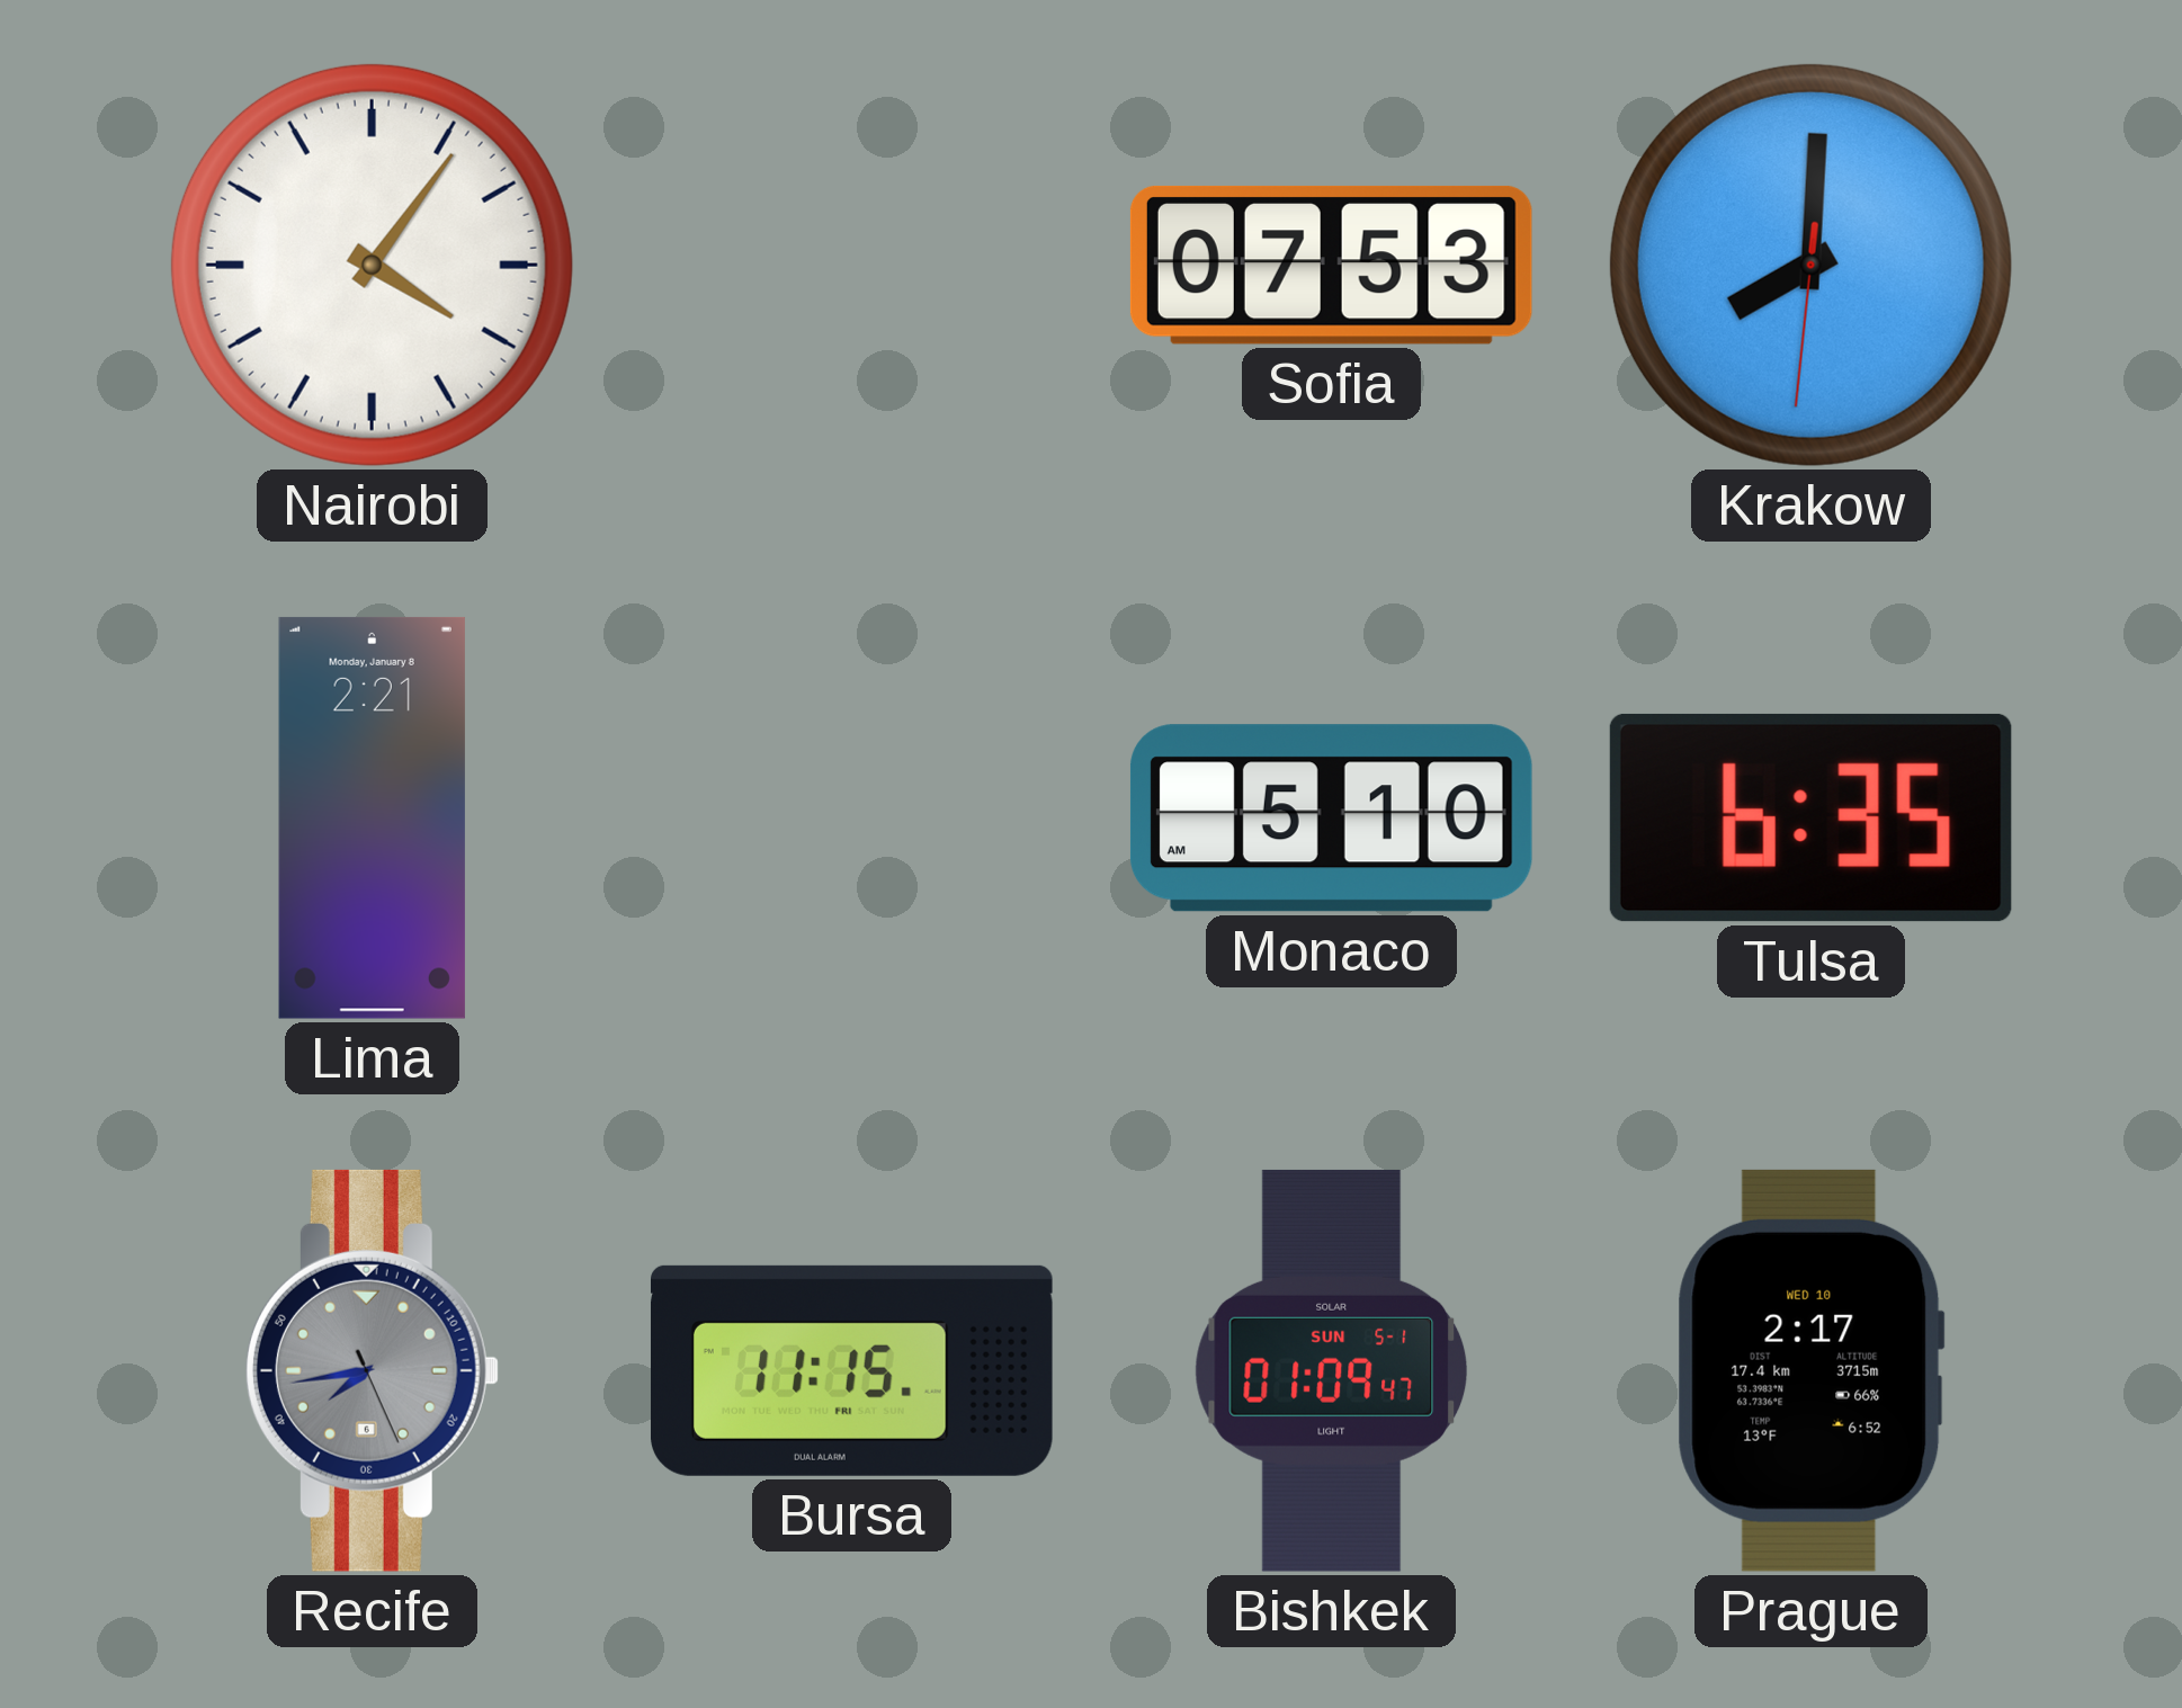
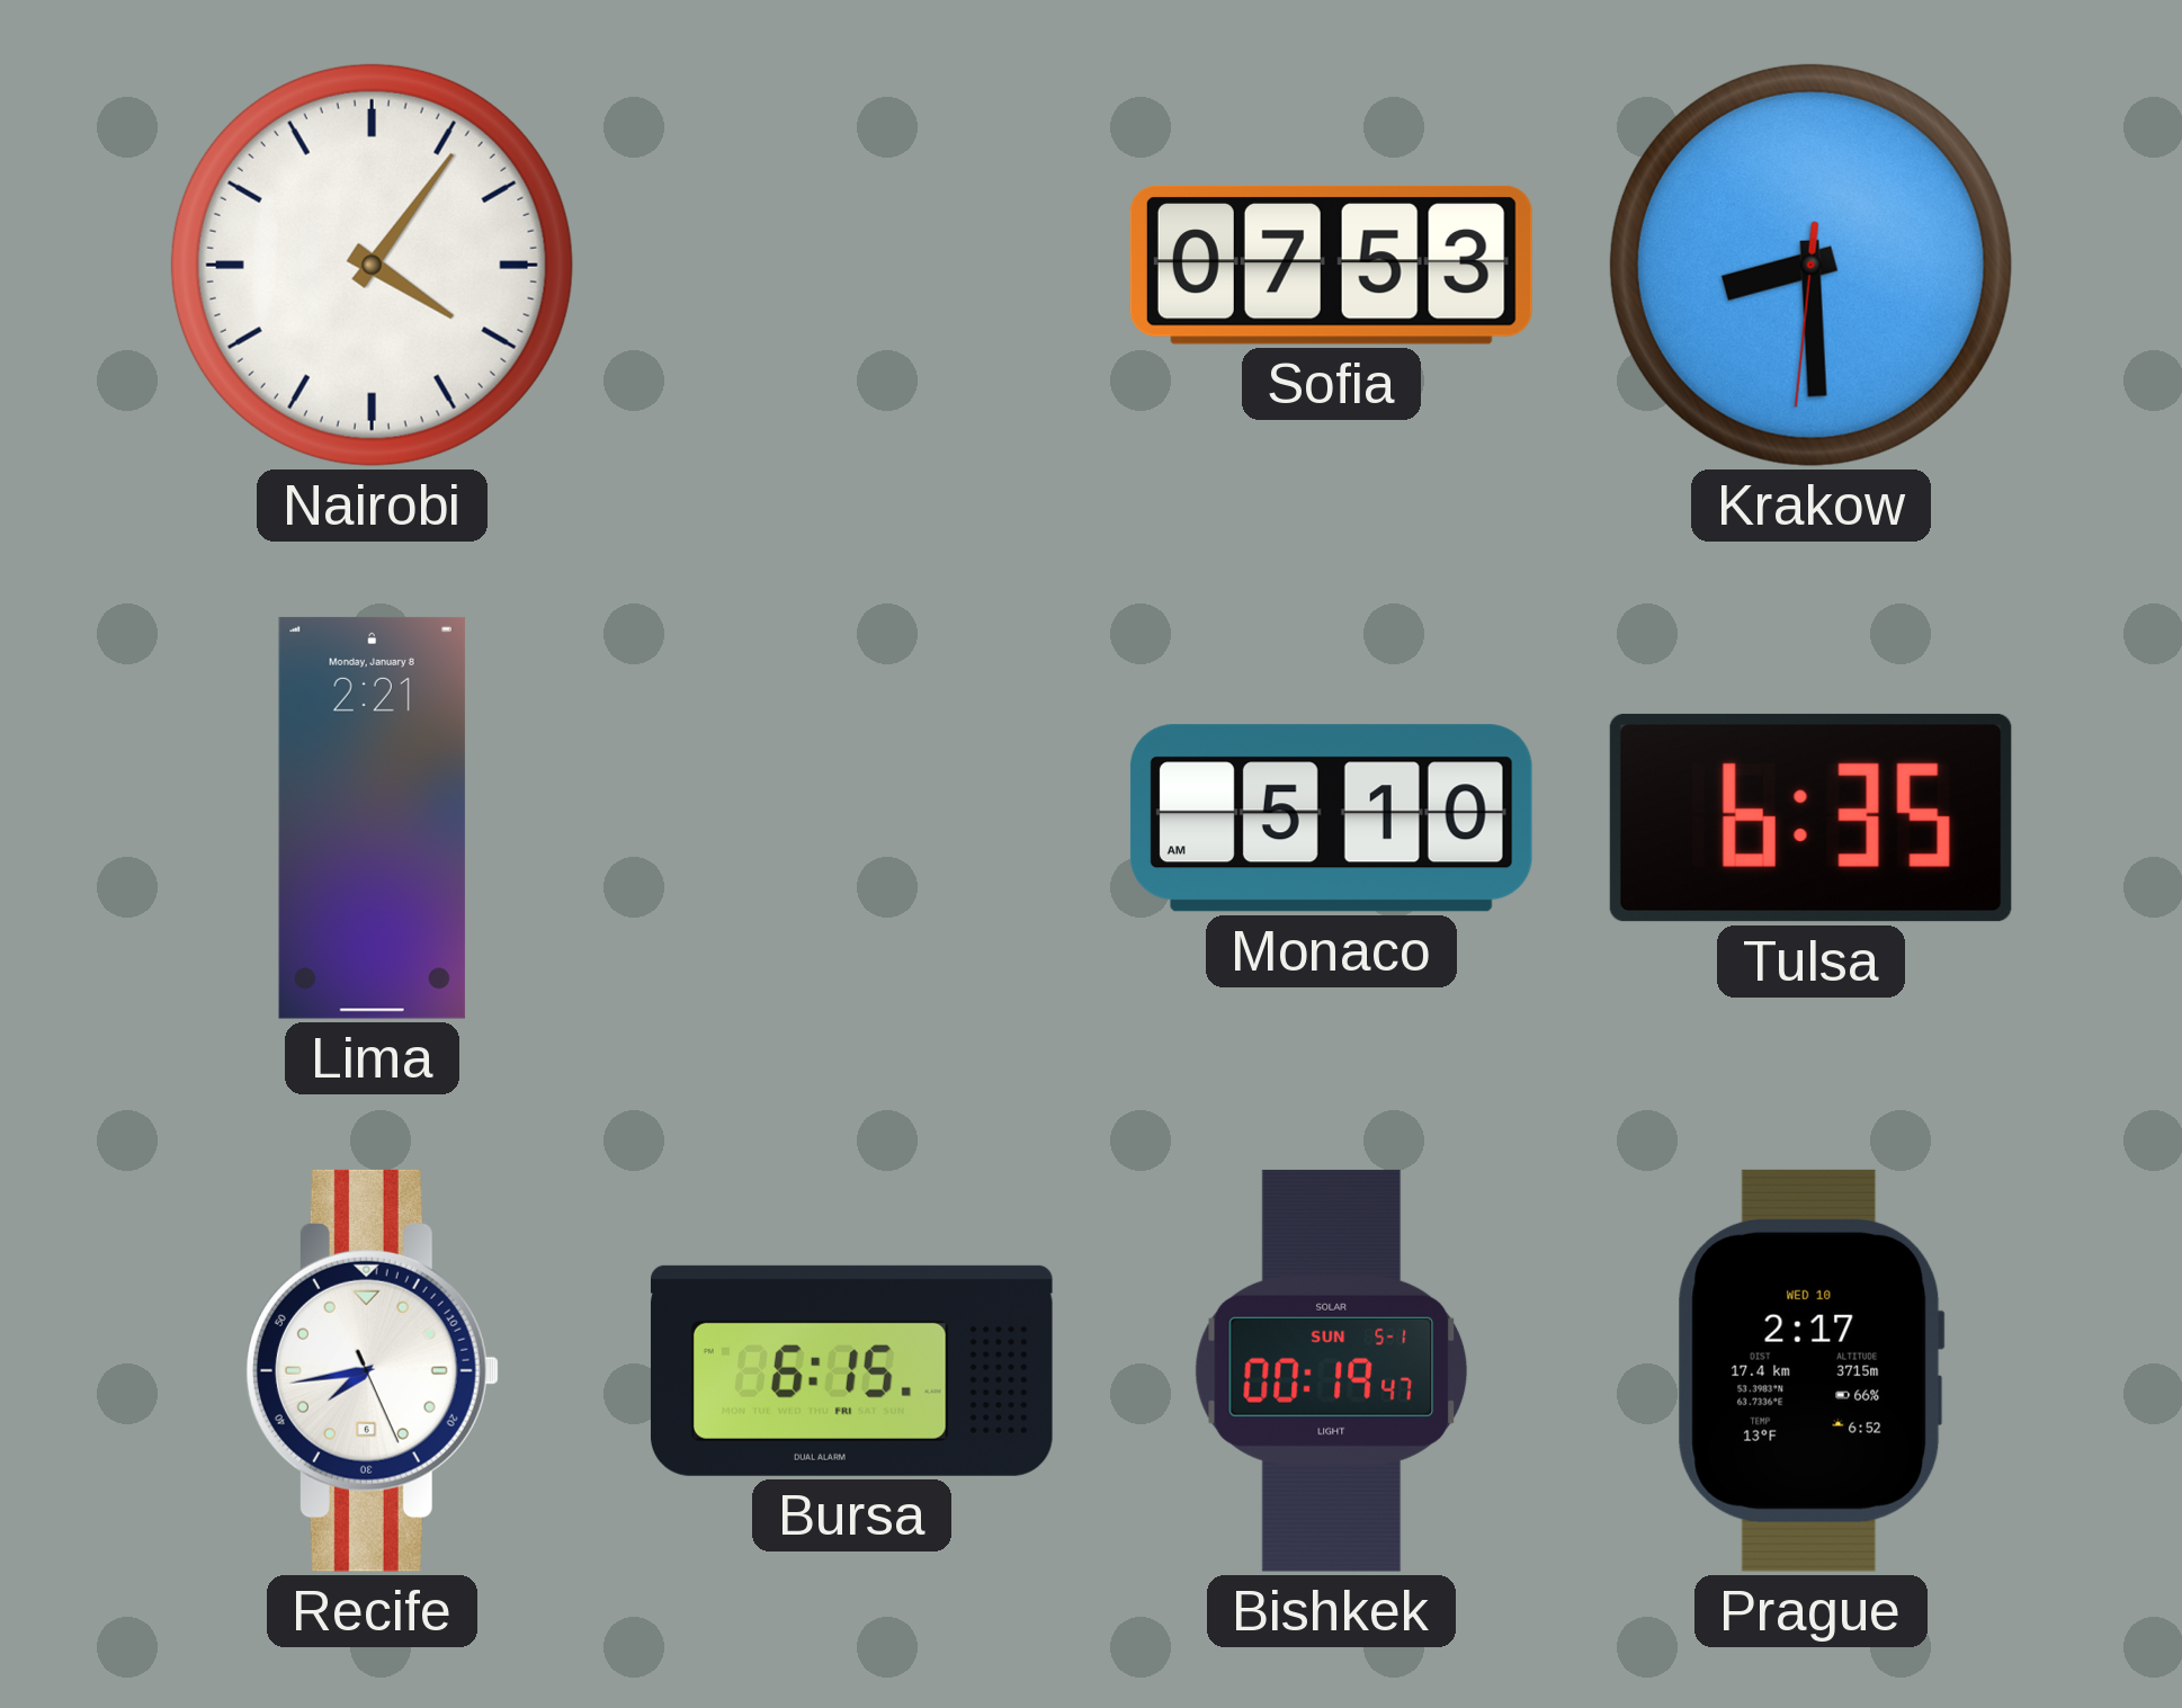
Krakow: 8:00 -> 8:29 (1810, 265)
Recife dial: grey -> white (372, 1370)
Bursa: 11:15 -> 6:15 (851, 1370)
Bishkek: 01:09 -> 00:19 (1332, 1370)
